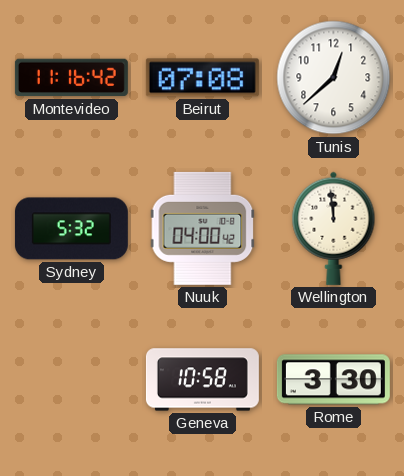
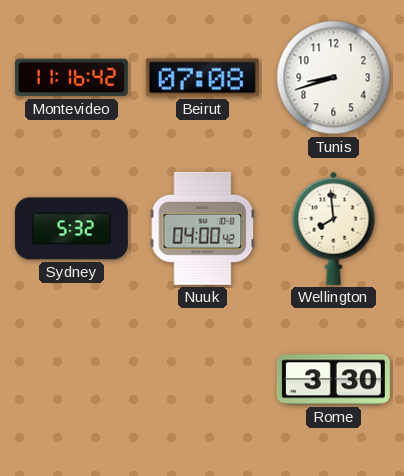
Tunis: 12:38 -> 8:42 (334, 78)
Wellington: 11:59 -> 7:59 (334, 228)
Geneva: 10:58 -> none (202, 380)
